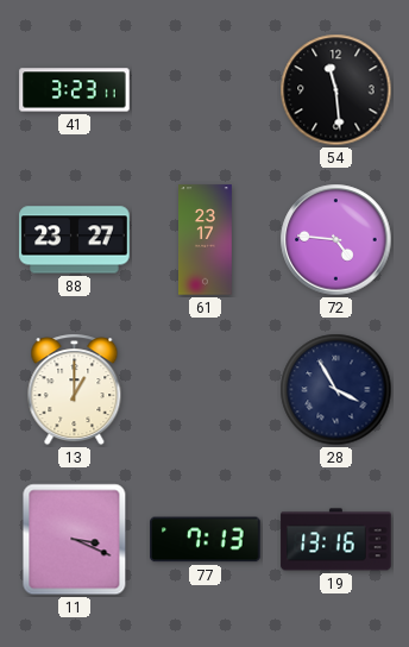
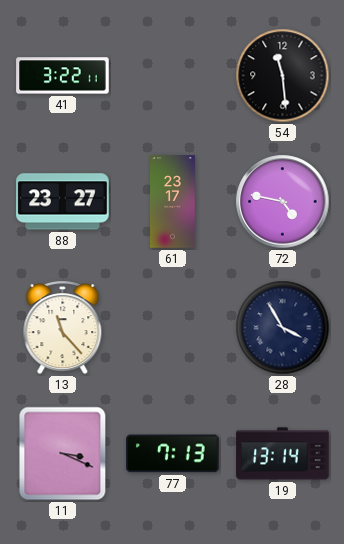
41: 3:23 -> 3:22 (63, 76)
72: 4:46 -> 4:47 (283, 202)
13: 1:00 -> 11:23 (63, 328)
19: 13:16 -> 13:14 (283, 454)
